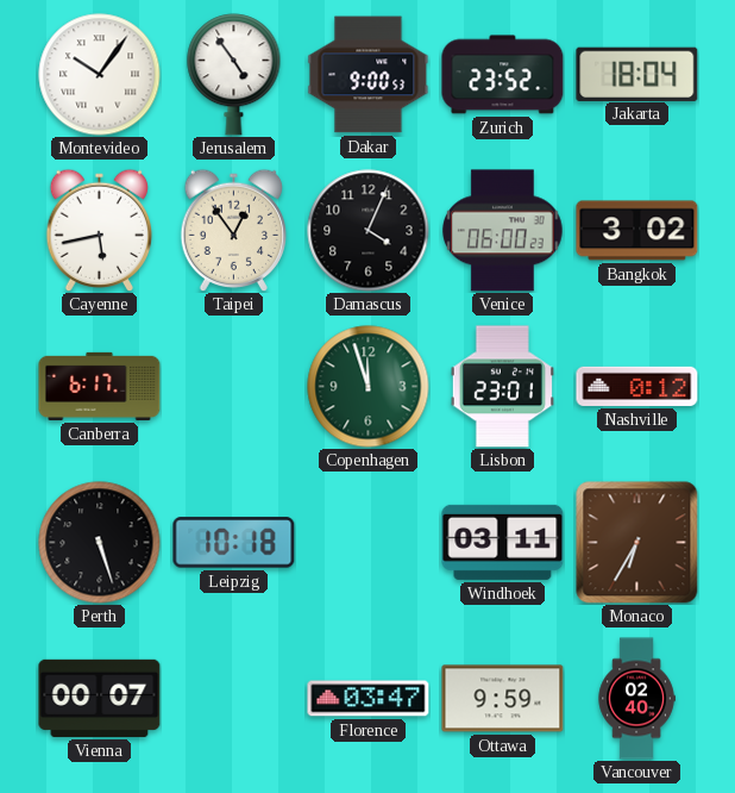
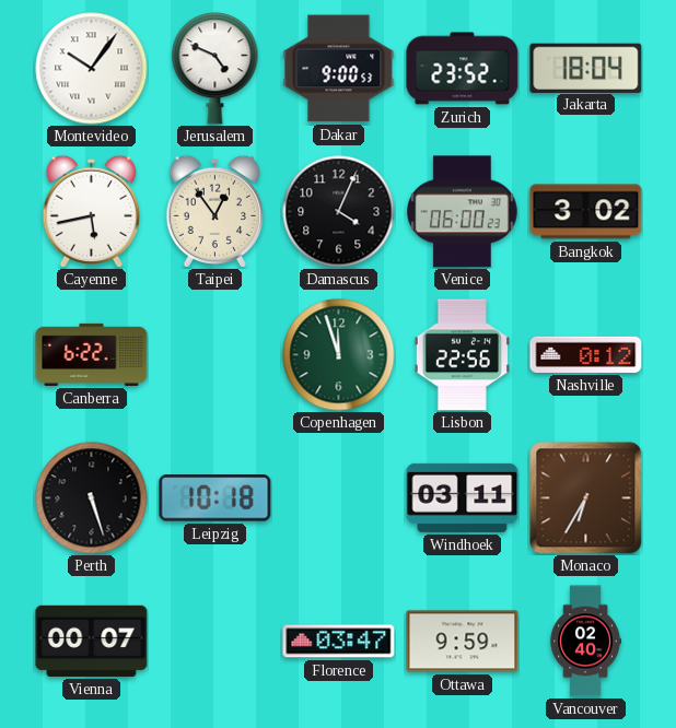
Jerusalem: 4:54 -> 4:49 (215, 69)
Canberra: 6:17 -> 6:22 (92, 354)
Lisbon: 23:01 -> 22:56 (462, 355)
